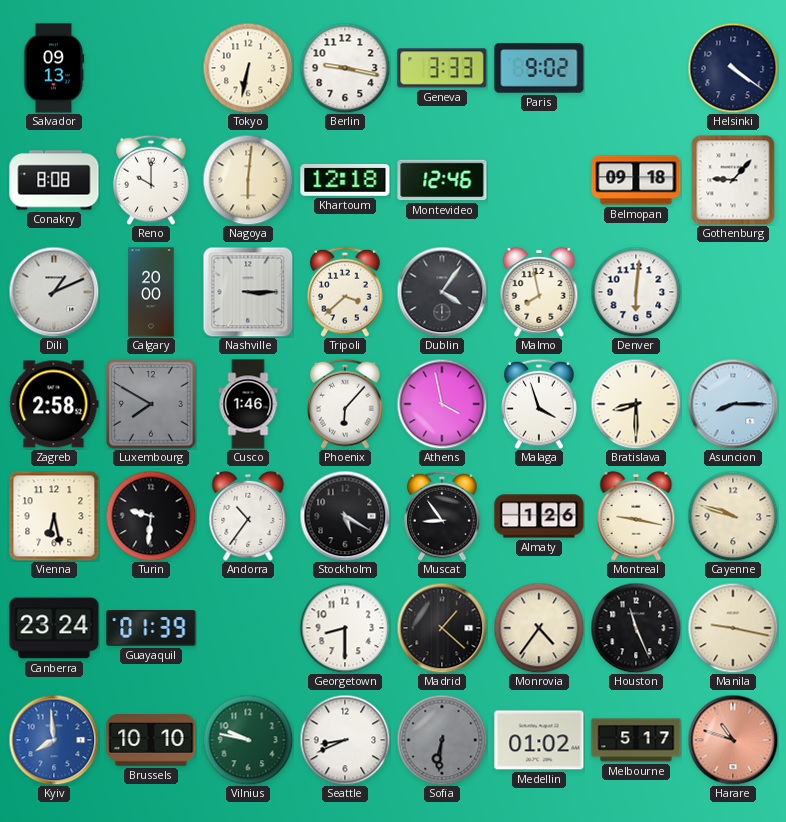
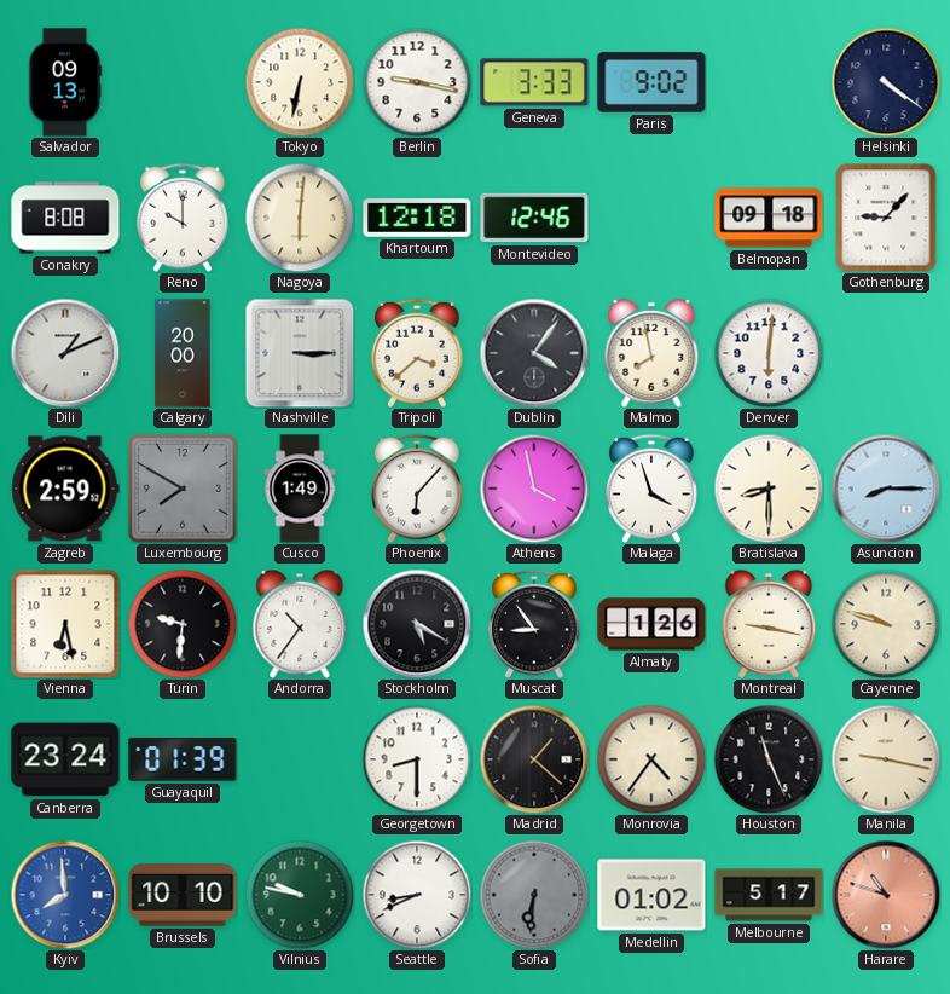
Zagreb: 2:58 -> 2:59 (65, 489)
Cusco: 1:46 -> 1:49 (300, 489)
